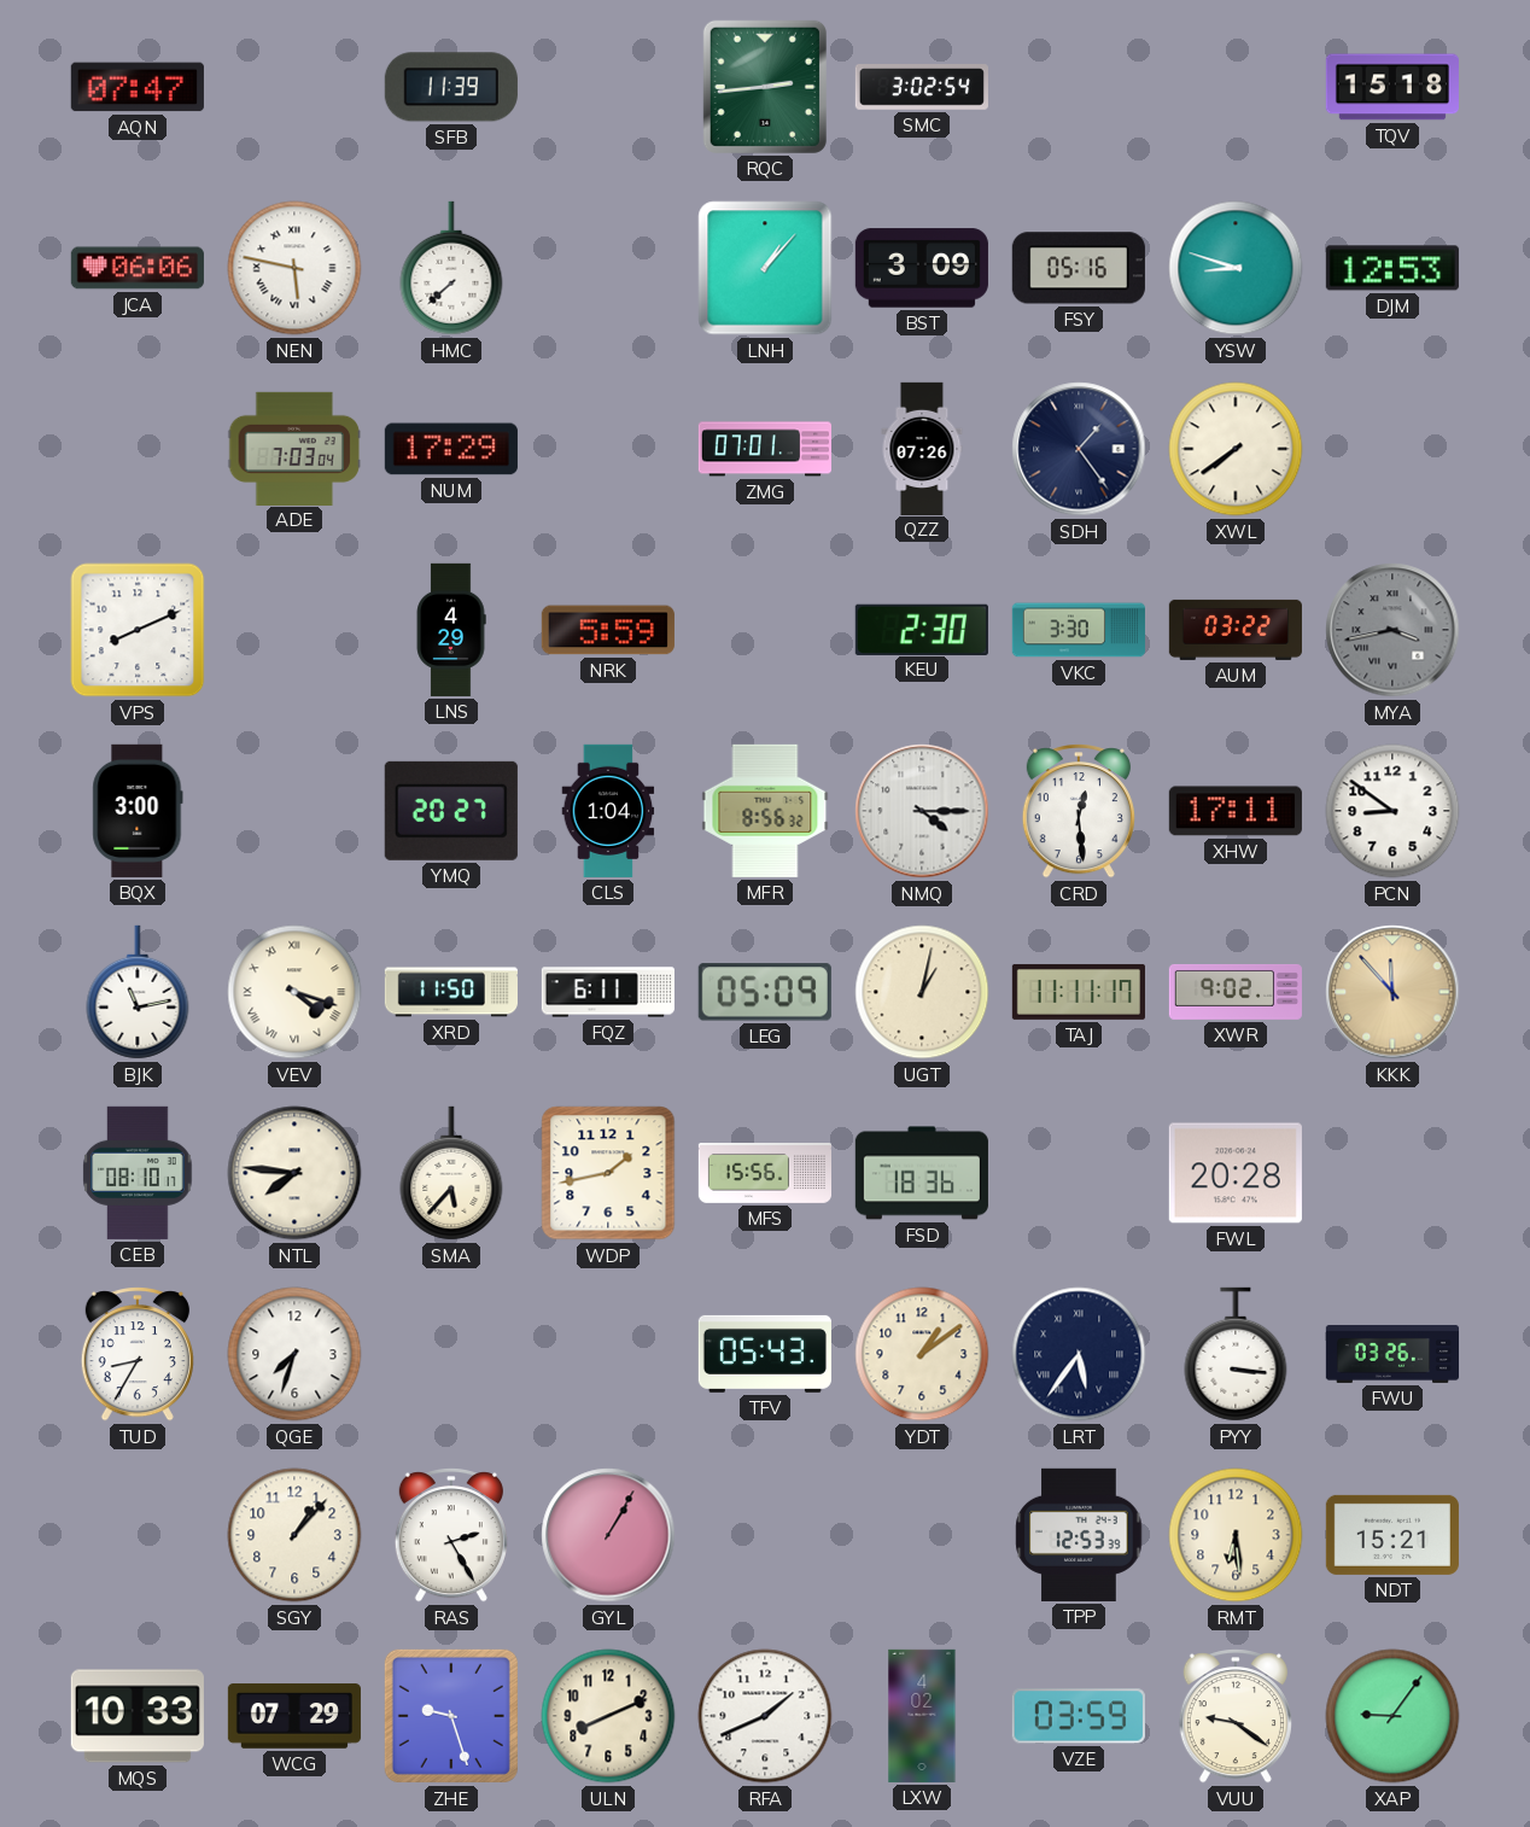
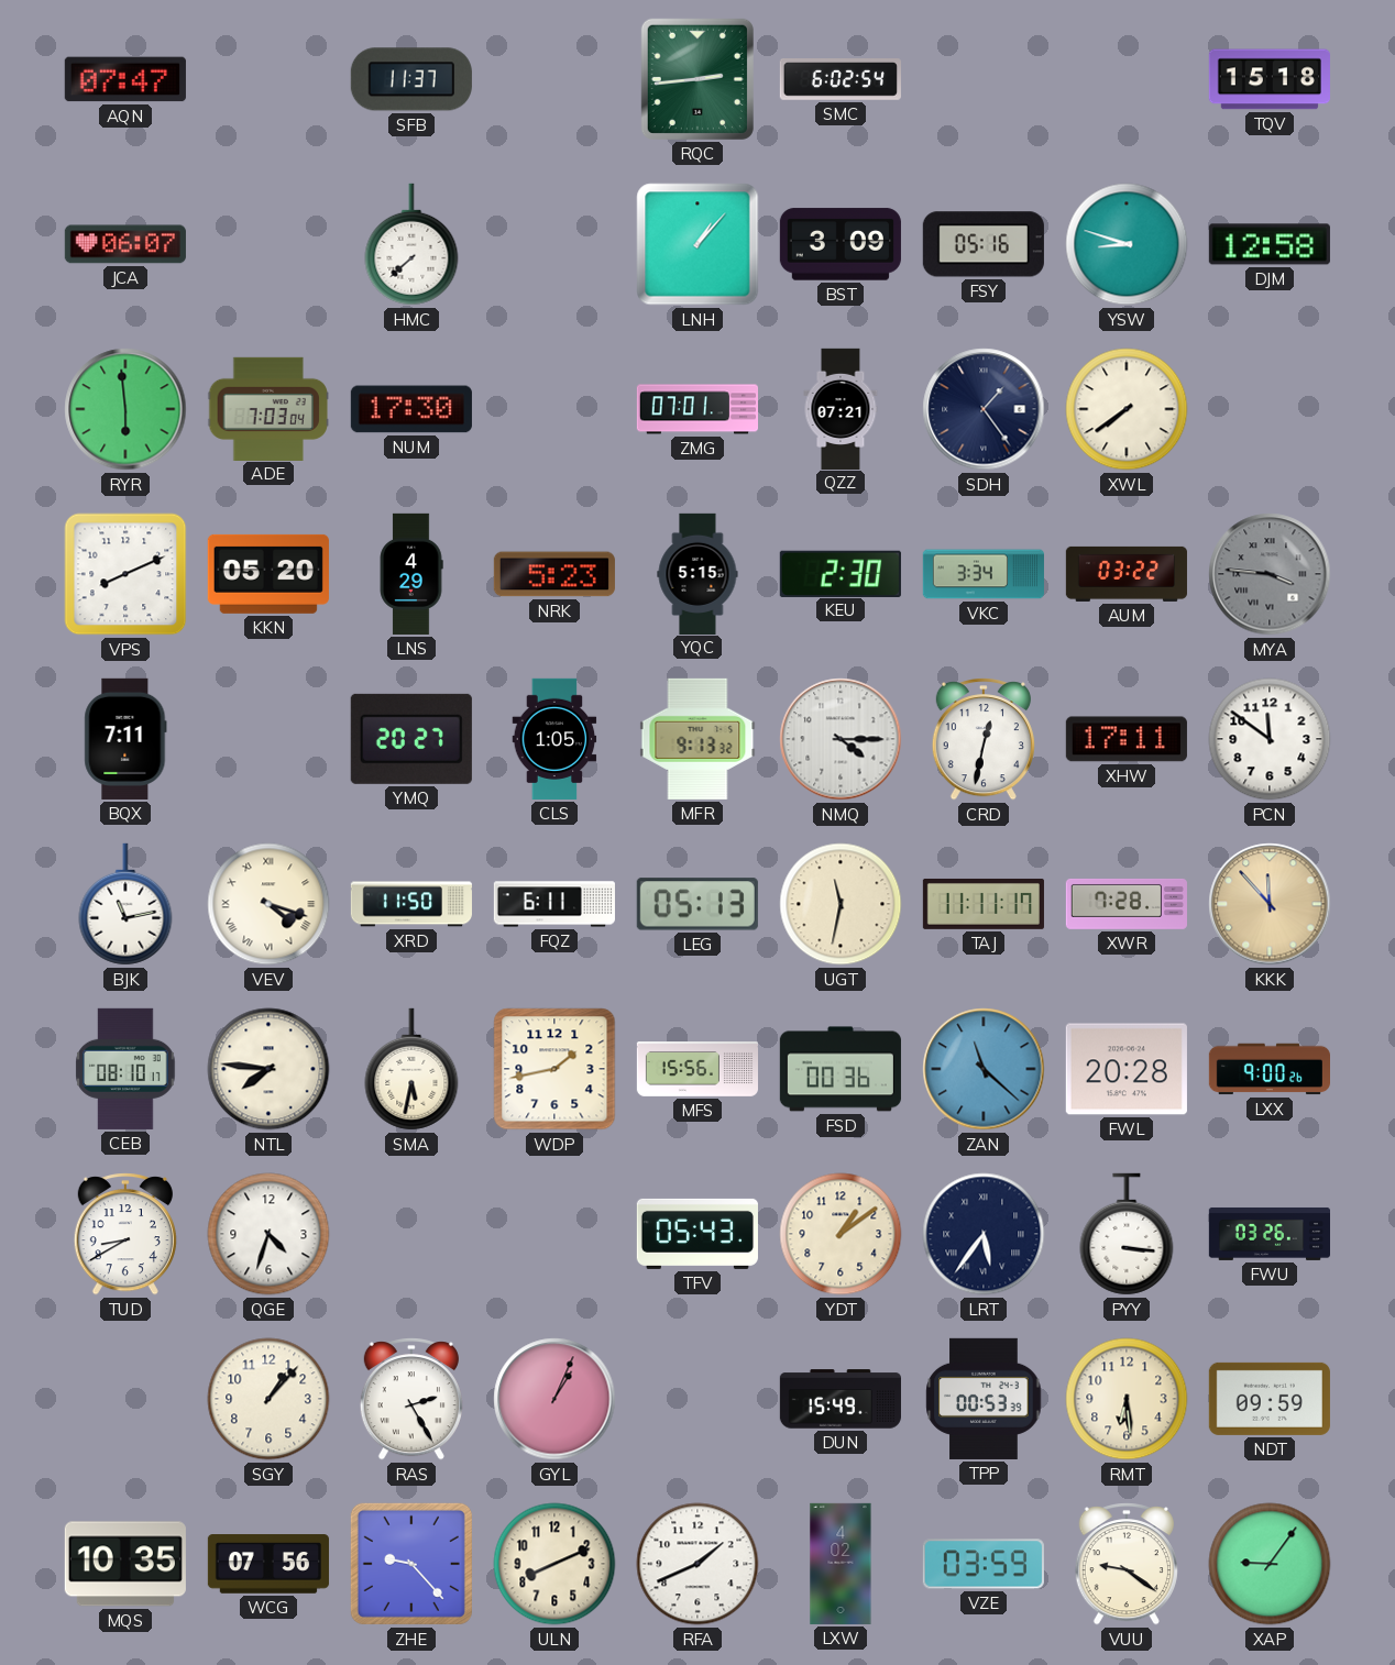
SFB: 11:39 -> 11:37 (411, 79)
SMC: 3:02 -> 6:02 (841, 80)
JCA: 06:06 -> 06:07 (125, 244)
NEN: 5:47 -> none (294, 268)
DJM: 12:53 -> 12:58 (1270, 244)
RYR: none -> 5:59 (125, 409)
NUM: 17:29 -> 17:30 (411, 409)
QZZ: 07:26 -> 07:21 (841, 408)
KKN: none -> 05:20 (268, 574)
NRK: 5:59 -> 5:23 (554, 574)
YQC: none -> 5:15 (697, 573)
VKC: 3:30 -> 3:34 (984, 574)
MYA: 3:43 -> 3:46 (1270, 574)
BQX: 3:00 -> 7:11 (125, 739)
CLS: 1:04 -> 1:05 (554, 739)
MFR: 8:56 -> 9:13 (697, 739)
CRD: 12:29 -> 12:32 (984, 739)
PCN: 8:51 -> 11:51 (1270, 739)
LEG: 05:09 -> 05:13 (697, 904)
UGT: 1:02 -> 11:32 (841, 904)
XWR: 9:02 -> 7:28 (1125, 904)
SMA: 5:37 -> 5:32 (411, 1069)
FSD: 18:36 -> 00:36 (841, 1069)
ZAN: none -> 11:22 (984, 1069)
LXX: none -> 9:00 (1268, 1069)
TUD: 8:35 -> 8:40 (125, 1234)
QGE: 7:33 -> 4:33 (268, 1234)
GYL: 1:05 -> 1:04 (554, 1399)
DUN: none -> 15:49 (841, 1399)
TPP: 12:53 -> 00:53 (984, 1399)
NDT: 15:21 -> 09:59 (1270, 1399)
MQS: 10:33 -> 10:35 (125, 1564)
WCG: 07:29 -> 07:56 (268, 1564)
ZHE: 9:27 -> 9:23 (411, 1564)
